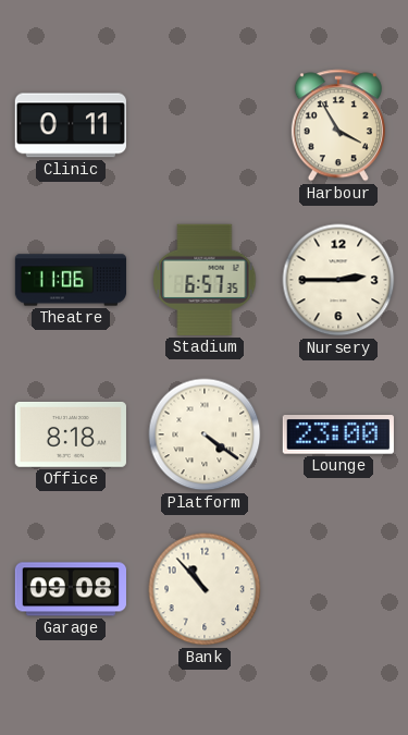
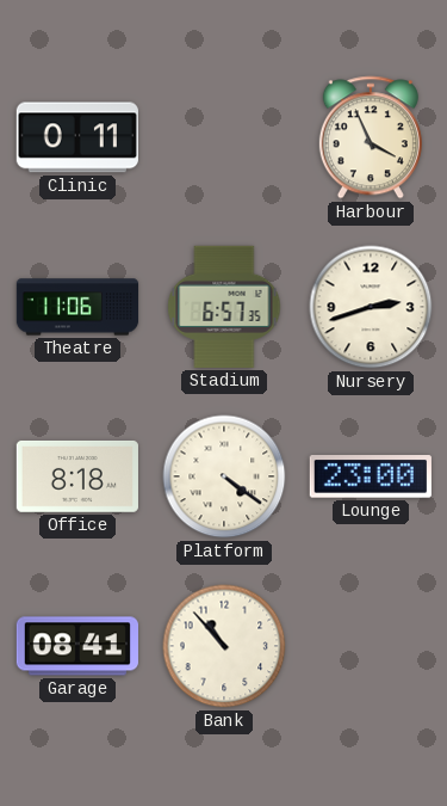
Harbour: 3:55 -> 3:56 (371, 137)
Nursery: 2:45 -> 2:42 (371, 307)
Garage: 09:08 -> 08:41 (76, 646)
